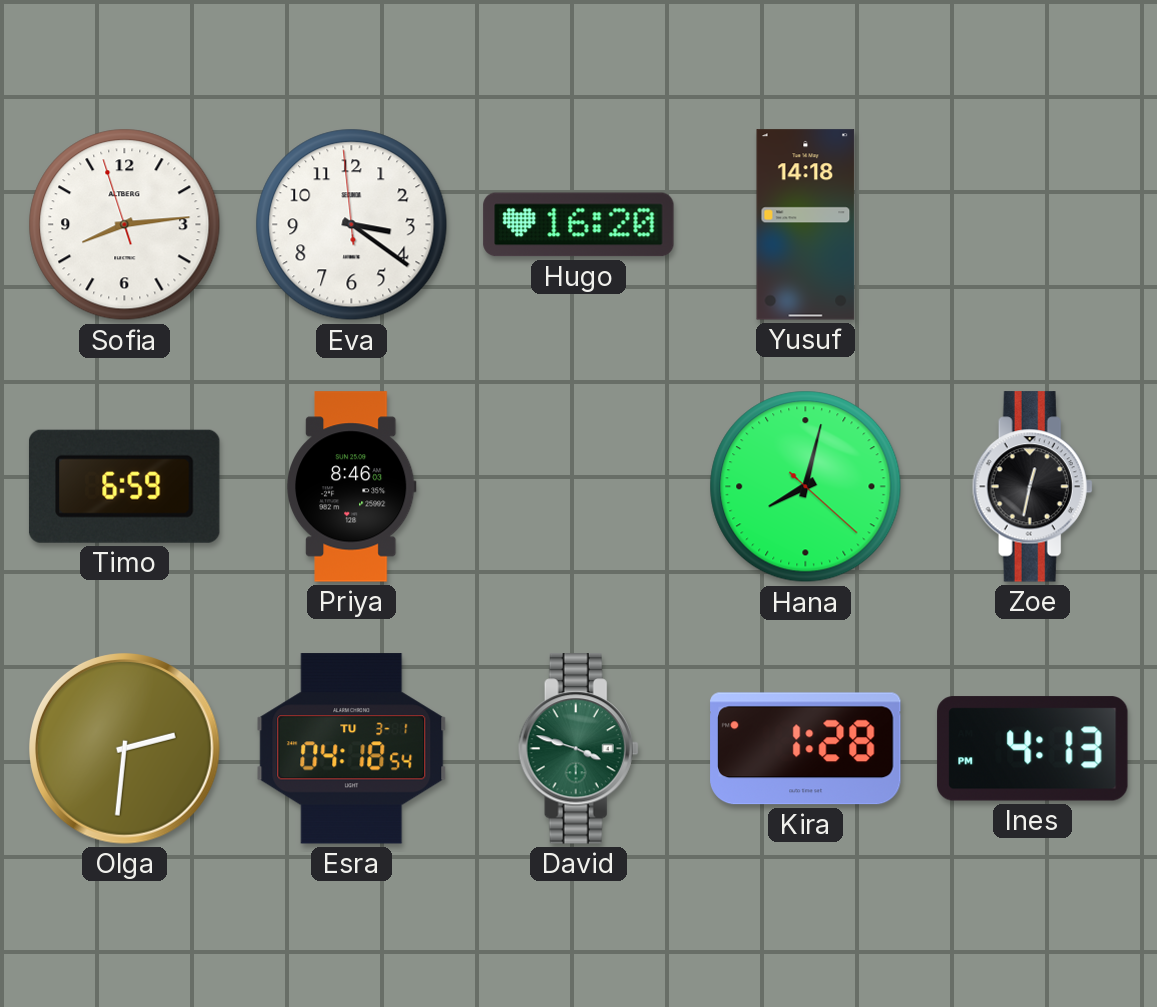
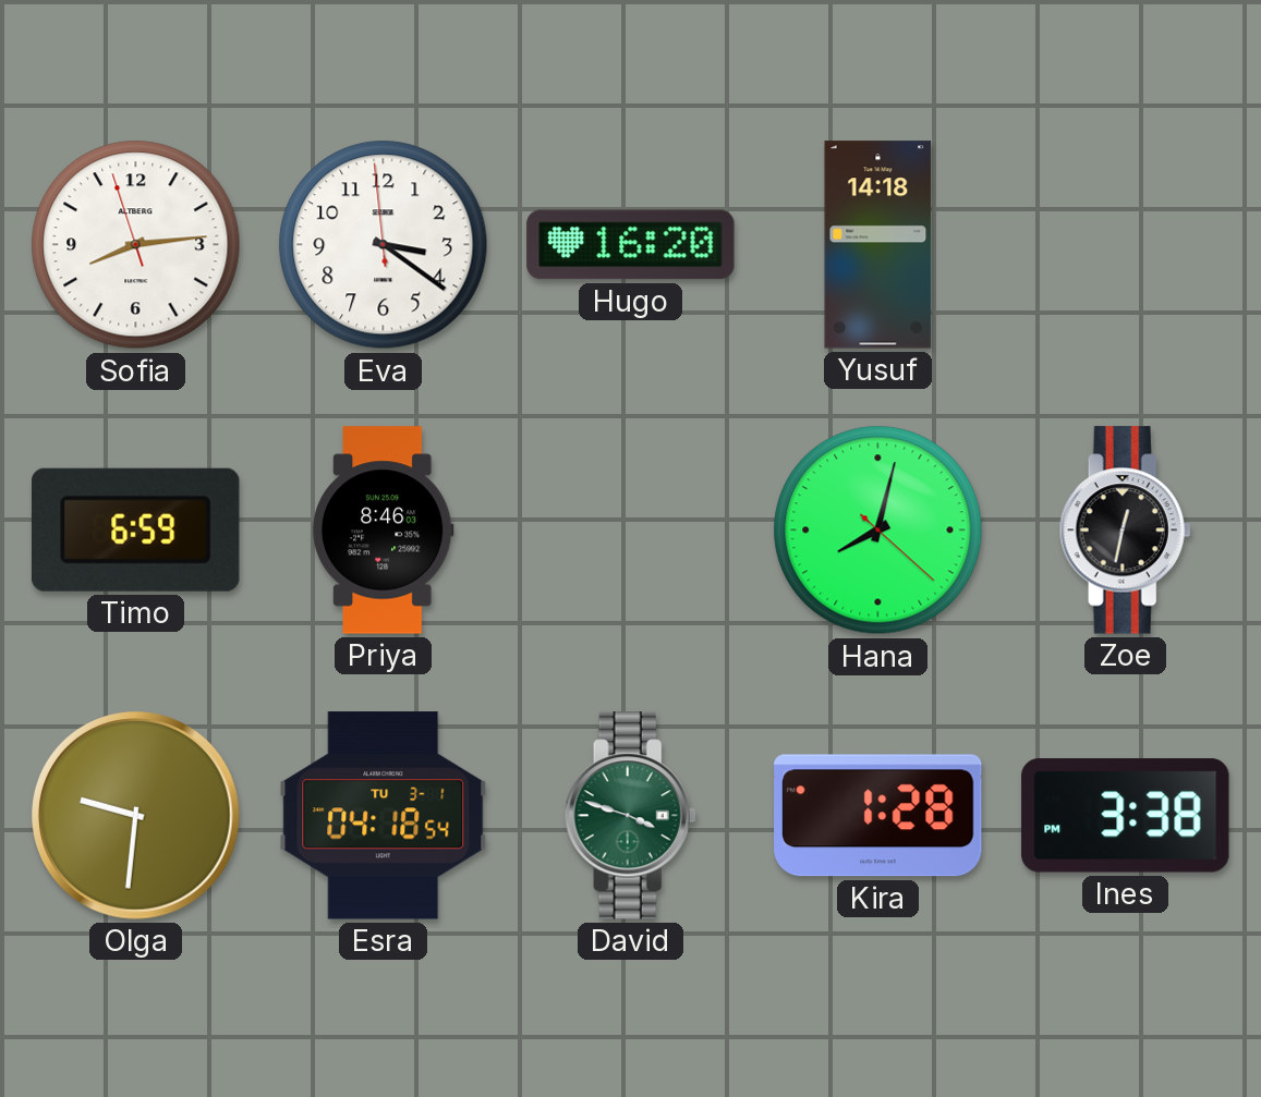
Olga: 2:31 -> 9:31 (136, 816)
Ines: 4:13 -> 3:38 (1126, 816)
